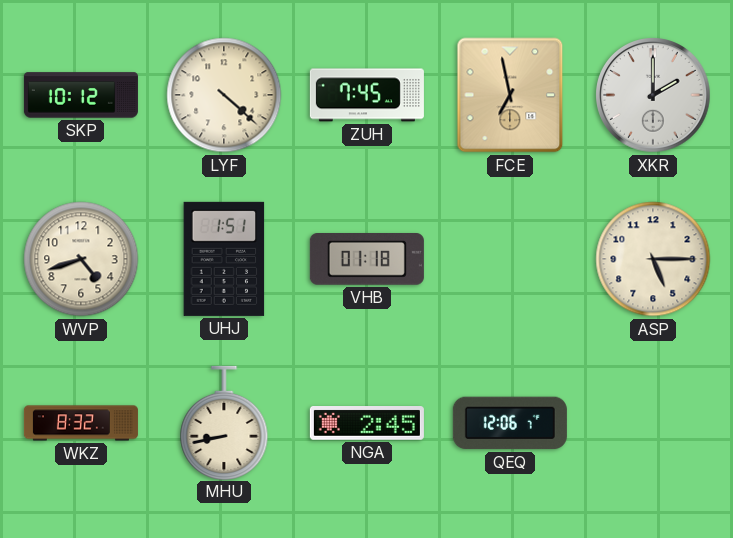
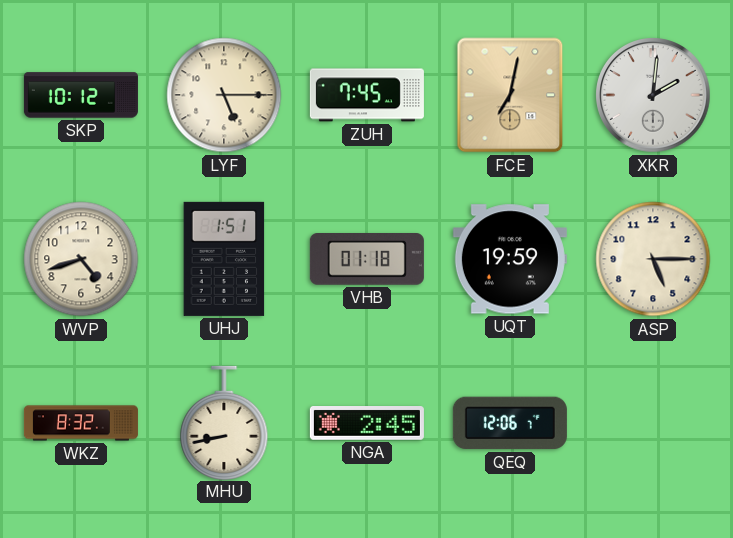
LYF: 4:22 -> 5:15 (224, 95)
FCE: 6:58 -> 7:02 (510, 95)
XKR: 2:00 -> 2:01 (653, 95)
UQT: none -> 19:59 (510, 259)
